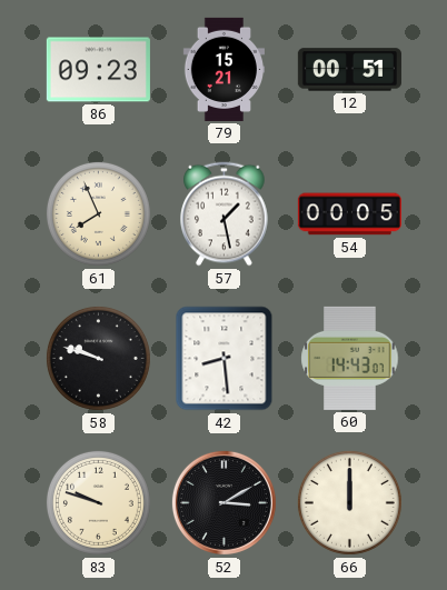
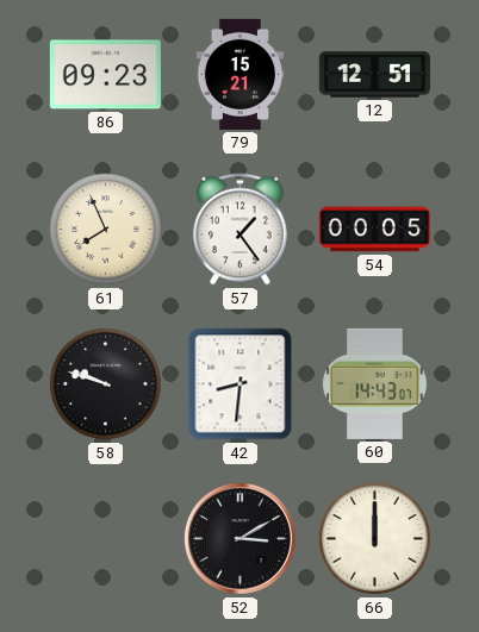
12: 00:51 -> 12:51 (374, 75)
57: 1:28 -> 1:24 (241, 230)
42: 8:29 -> 8:31 (241, 384)
83: 9:48 -> none (98, 502)
